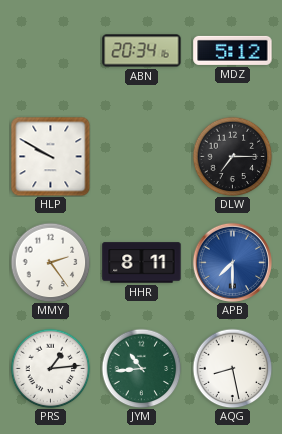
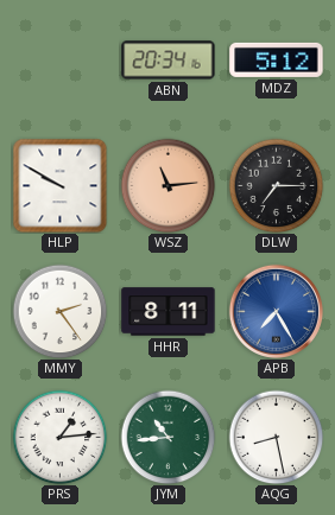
WSZ: none -> 11:14 (167, 185)
APB: 7:30 -> 7:25 (276, 311)
